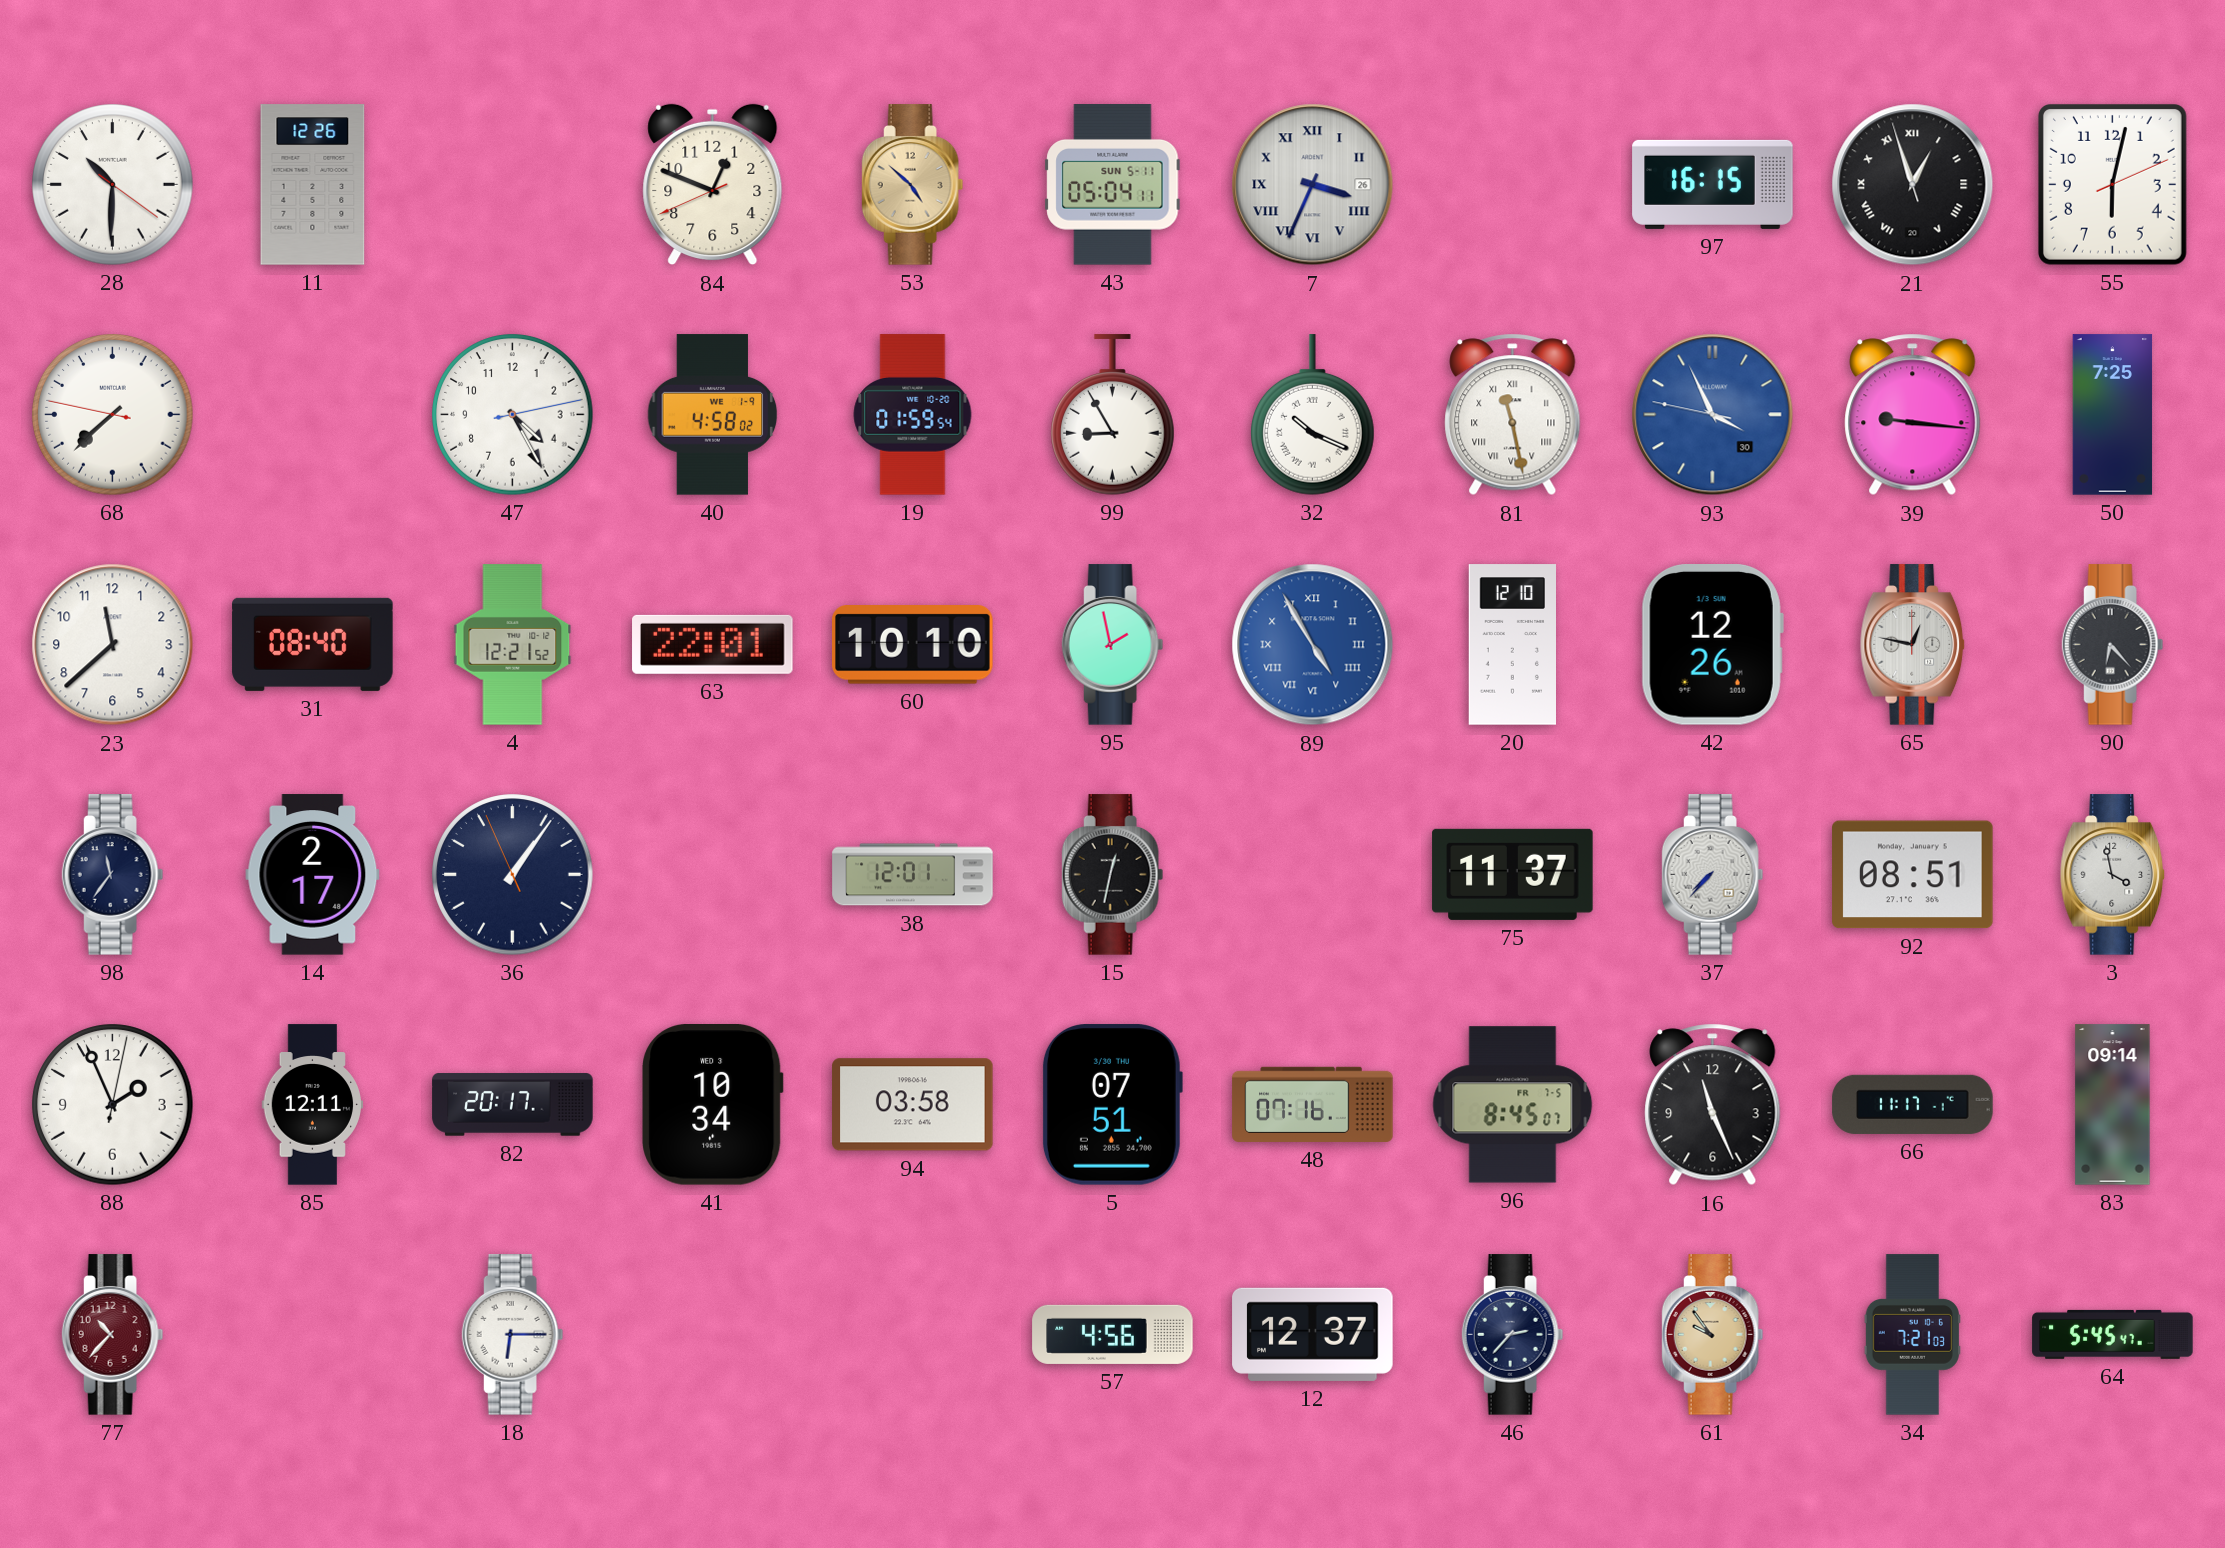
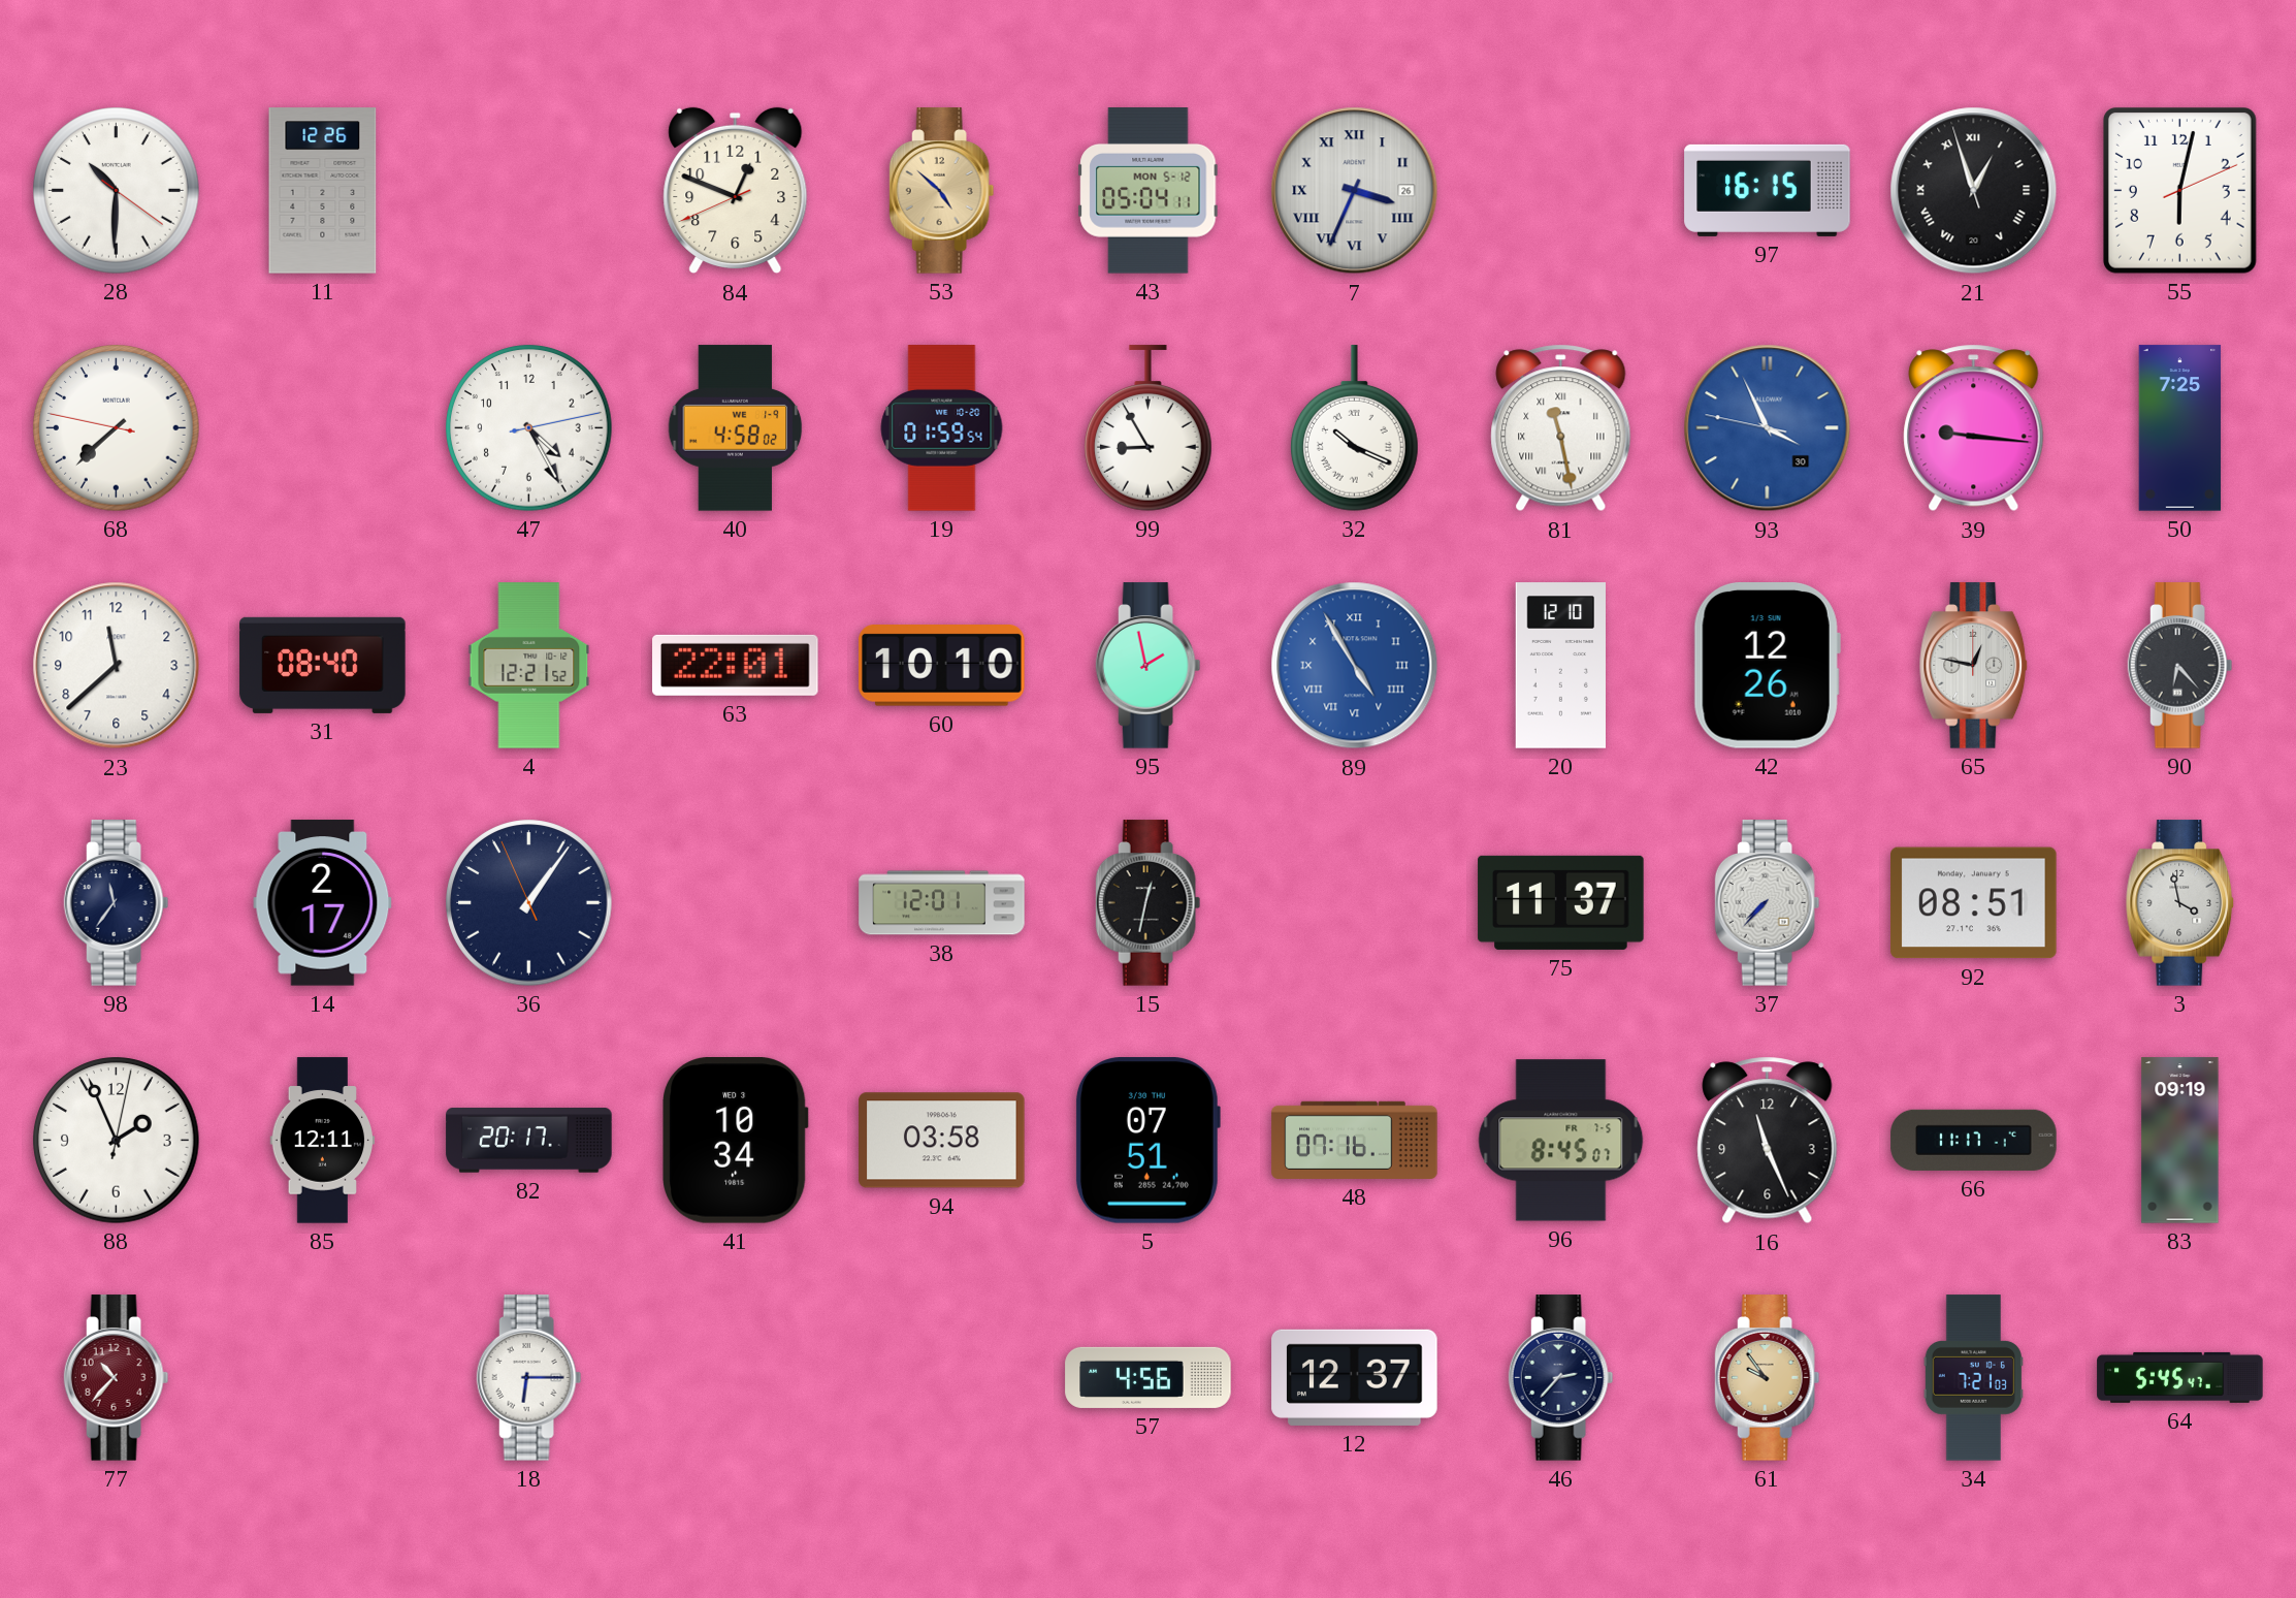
43 date: SUN 5-11 -> MON 5-12 (1149, 191)
83: 09:14 -> 09:19 (2180, 1141)
